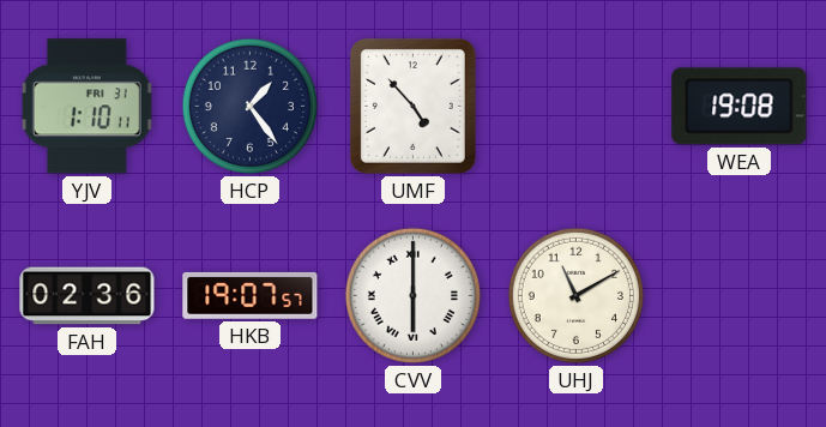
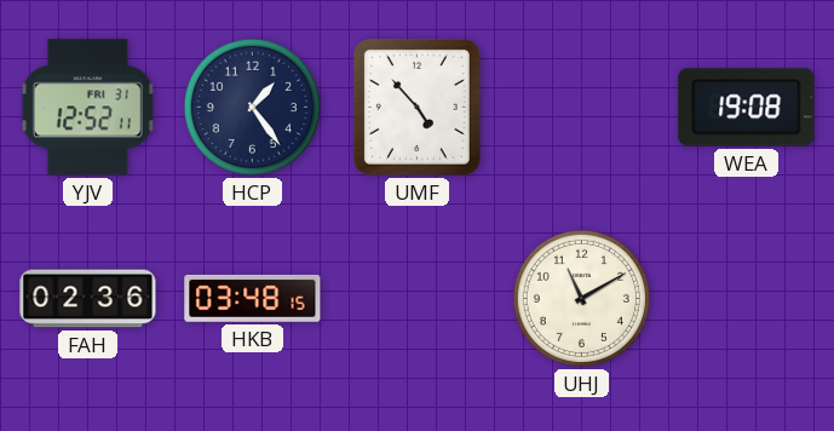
YJV: 1:10 -> 12:52 (87, 108)
HKB: 19:07 -> 03:48 (253, 298)
CVV: 6:00 -> none (412, 295)
